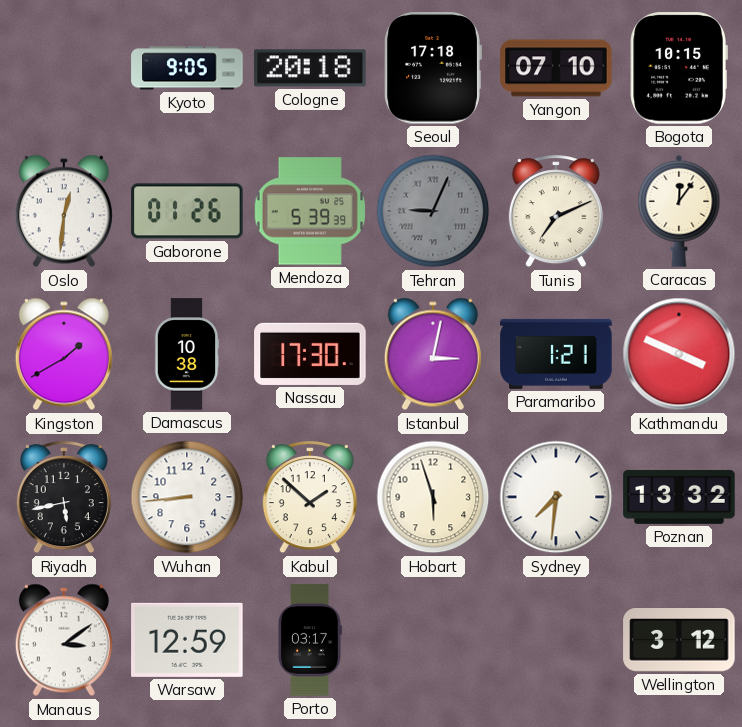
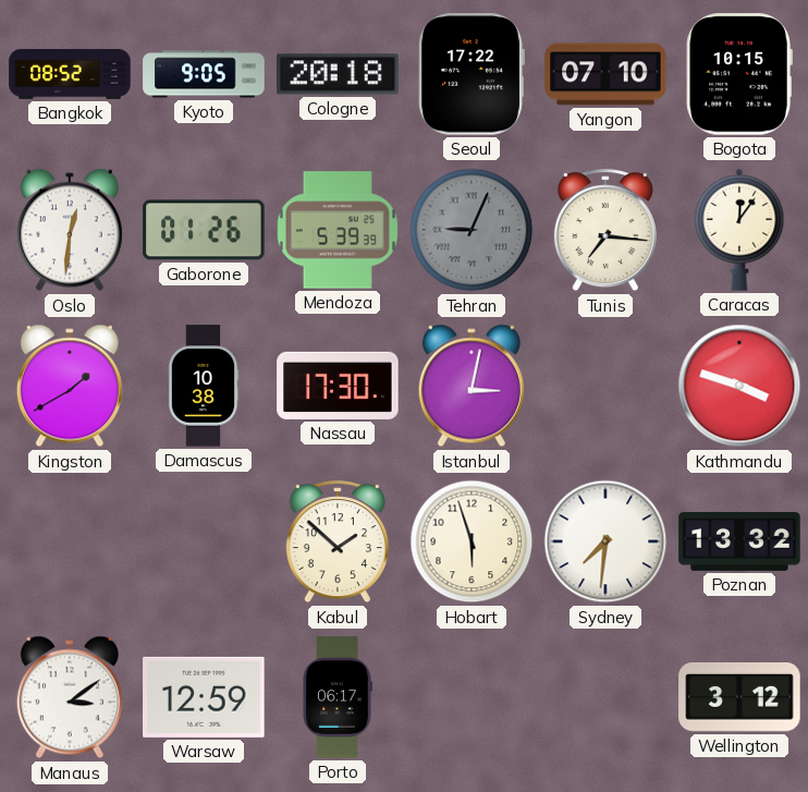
Bangkok: none -> 08:52 (70, 74)
Seoul: 17:18 -> 17:22 (472, 74)
Tunis: 7:11 -> 7:16 (605, 231)
Paramaribo: 1:21 -> none (556, 354)
Kathmandu: 3:49 -> 3:48 (739, 386)
Riyadh: 5:43 -> none (64, 498)
Wuhan: 8:44 -> none (187, 497)
Porto: 03:17 -> 06:17 (338, 697)
